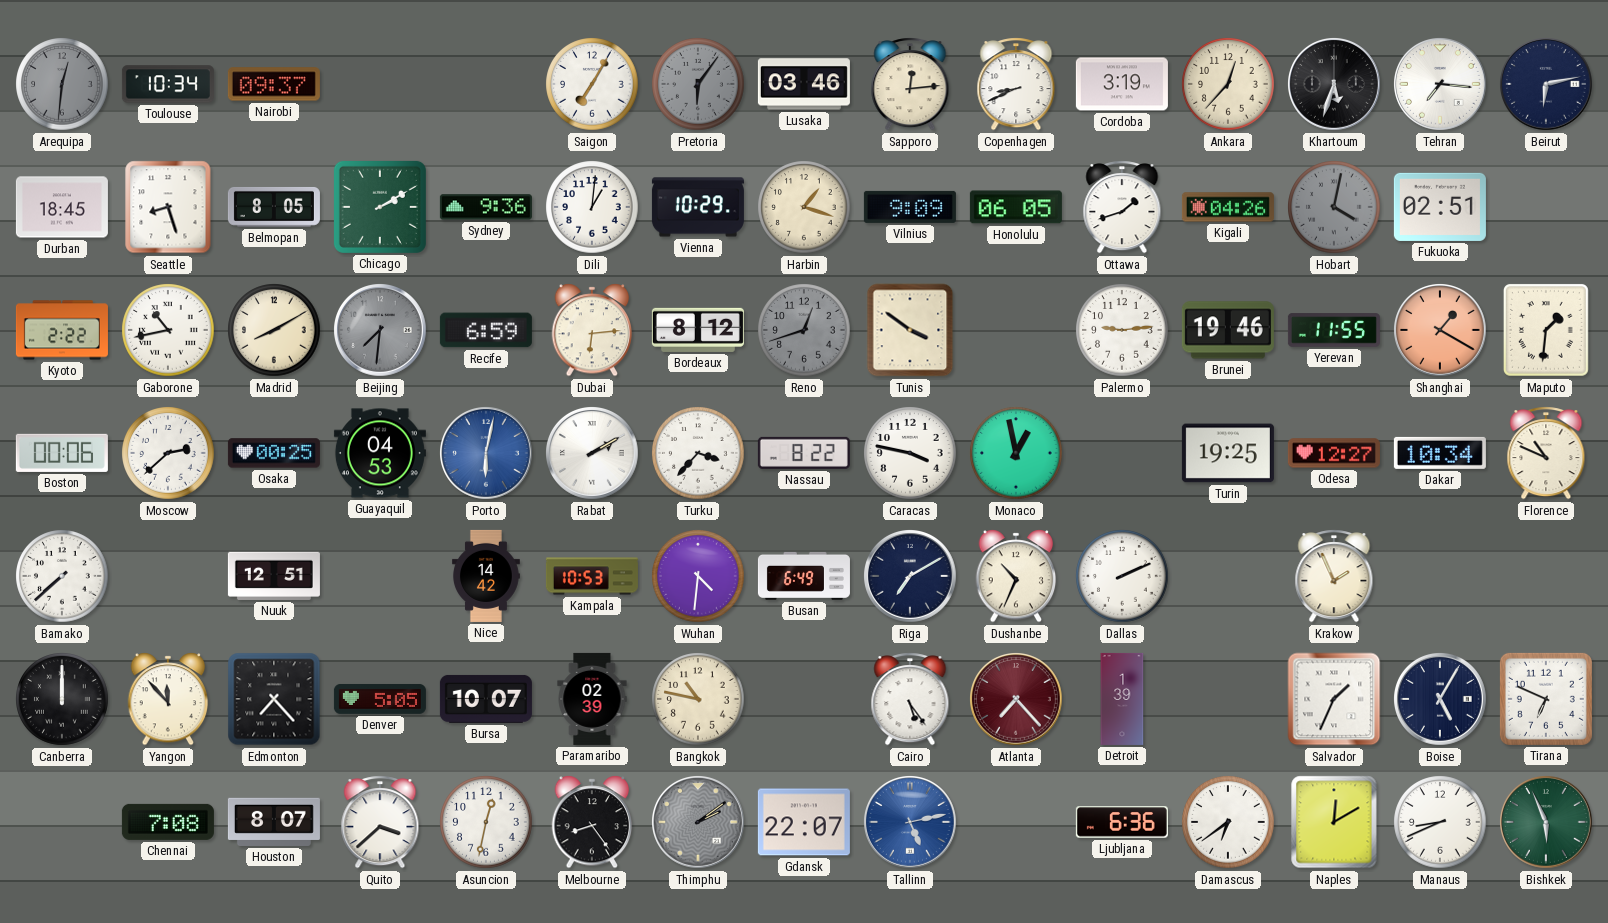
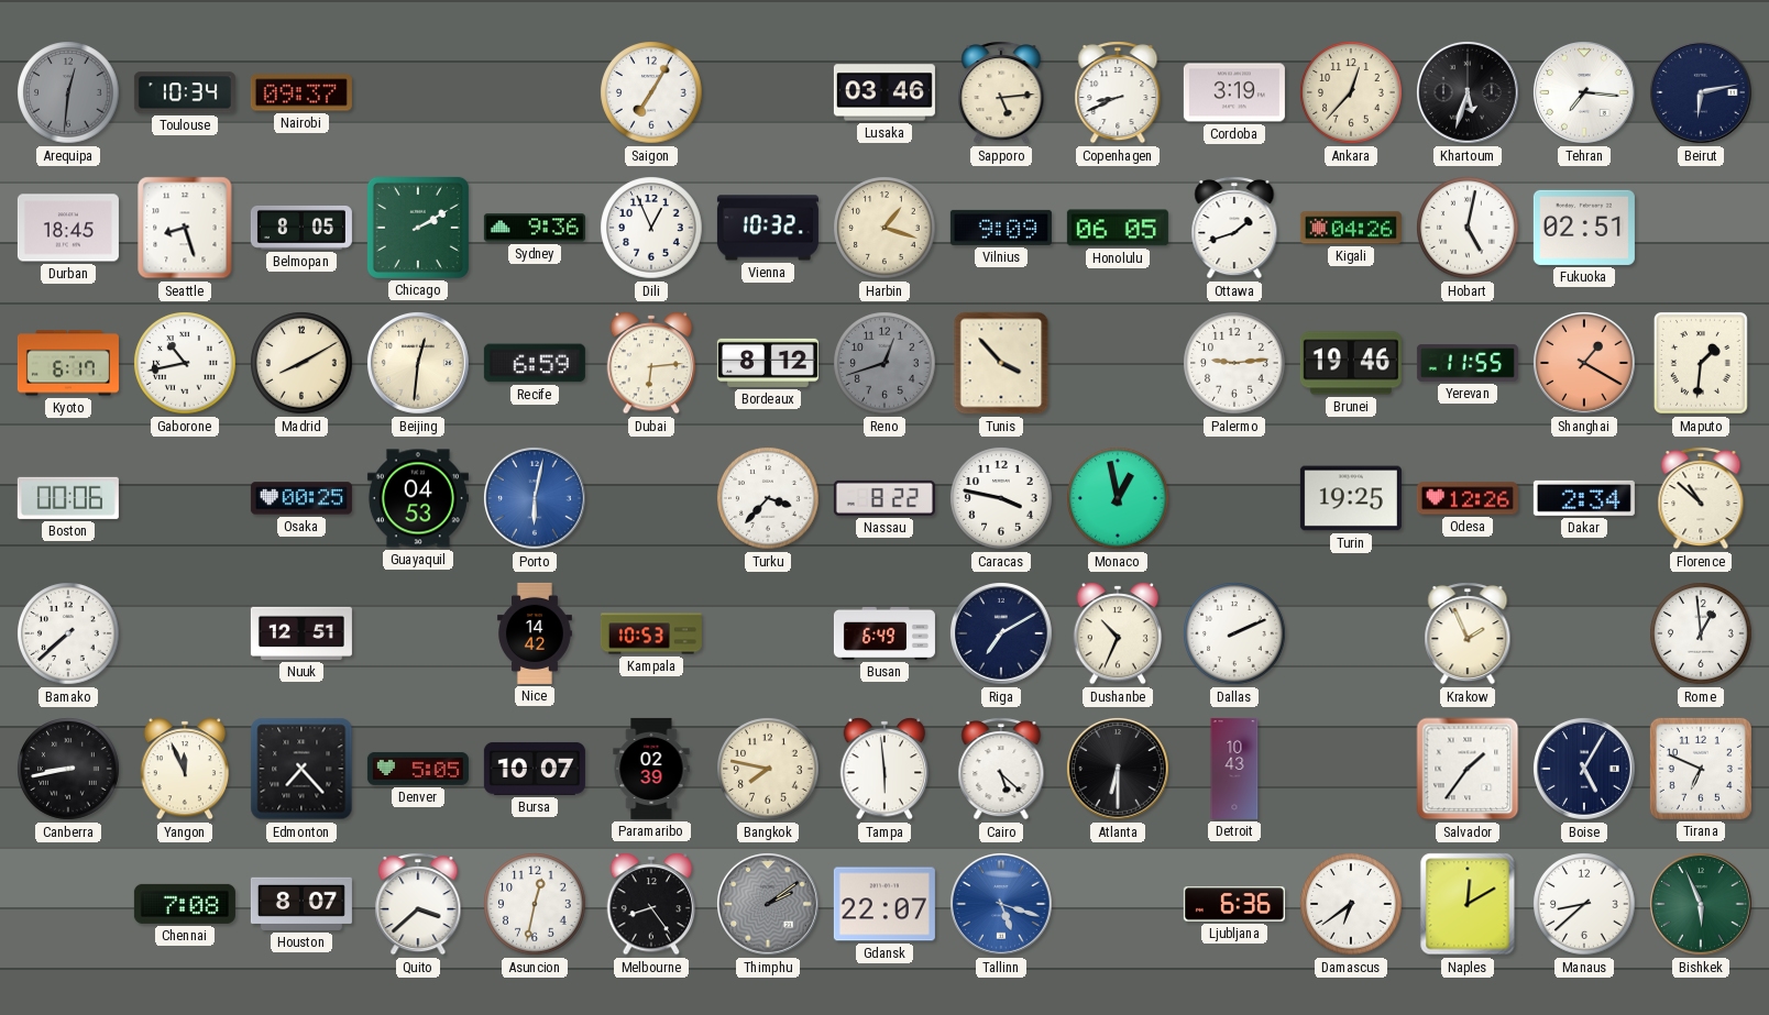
Pretoria: 6:06 -> none (698, 84)
Sapporo: 12:14 -> 5:14 (1001, 92)
Dili: 1:01 -> 12:56 (651, 228)
Vienna: 10:29 -> 10:32 (768, 228)
Hobart: 4:02 -> 5:02 (1468, 228)
Hobart dial: grey -> white (1468, 228)
Kyoto: 2:22 -> 6:17 (68, 363)
Beijing: 7:31 -> 12:31 (419, 364)
Beijing dial: grey -> cream (419, 364)
Tunis: 3:51 -> 3:53 (1001, 363)
Moscow: 2:38 -> none (168, 453)
Rabat: 2:10 -> none (593, 454)
Odesa: 12:27 -> 12:26 (1468, 498)
Dakar: 10:34 -> 2:34 (1584, 498)
Florence: 10:49 -> 10:52 (1701, 498)
Wuhan: 4:31 -> none (698, 576)
Rome: none -> 12:59 (1701, 633)
Canberra: 12:00 -> 8:43 (68, 769)
Yangon: 11:53 -> 11:56 (185, 769)
Bangkok: 10:47 -> 7:47 (768, 769)
Tampa: none -> 5:59 (884, 769)
Cairo: 5:24 -> 5:22 (1001, 769)
Atlanta: 7:23 -> 6:30 (1119, 770)
Atlanta dial: burgundy -> black (1119, 770)
Detroit: 1:39 -> 10:43 (1234, 769)
Salvador: 1:34 -> 1:36 (1468, 769)
Tallinn: 5:13 -> 5:18 (1002, 905)
Manaus: 8:41 -> 8:38 (1584, 904)
